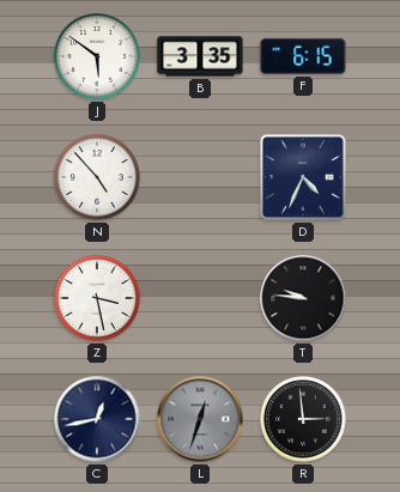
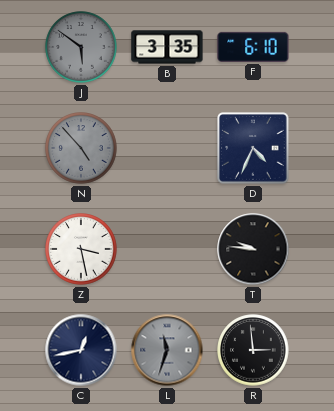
J dial: white -> grey (81, 47)
F: 6:15 -> 6:10 (253, 47)
N dial: white -> grey (81, 148)
L: 12:33 -> 11:33 (167, 350)
